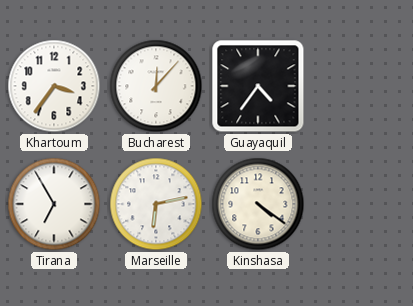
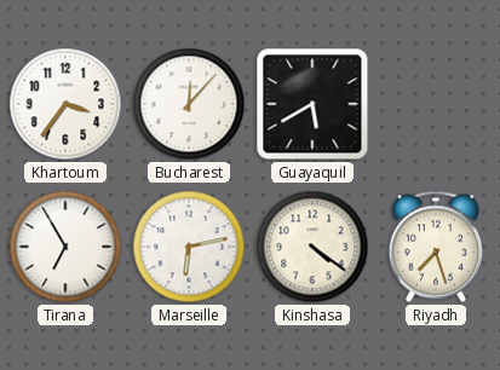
Guayaquil: 4:36 -> 5:40 (312, 104)
Riyadh: none -> 7:27 (436, 247)
